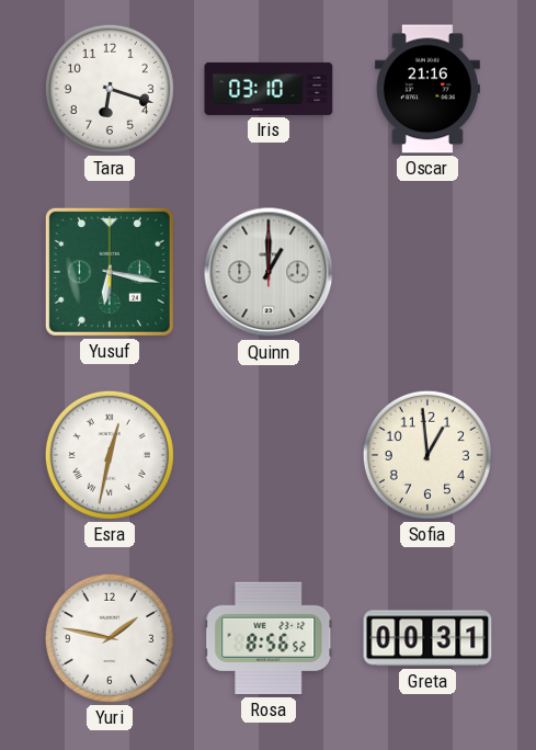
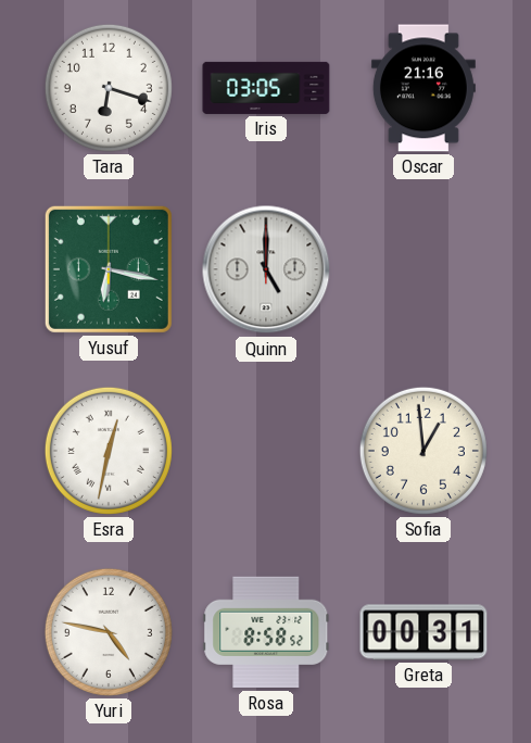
Iris: 03:10 -> 03:05 (266, 88)
Quinn: 1:00 -> 5:00 (266, 269)
Yuri: 1:47 -> 4:47 (109, 632)
Rosa: 8:56 -> 8:58 (266, 632)
